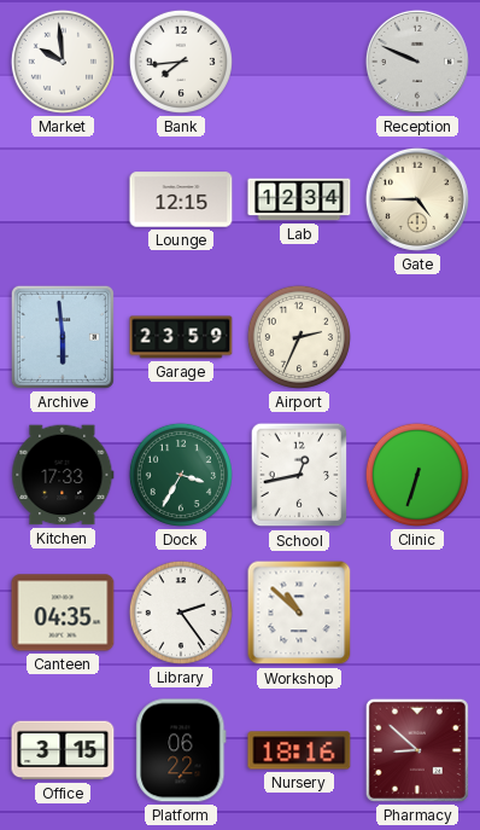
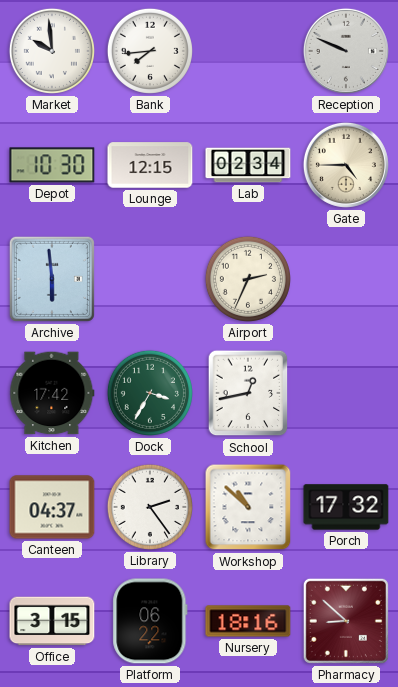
Depot: none -> 10:30 (52, 165)
Lab: 12:34 -> 02:34 (248, 165)
Garage: 23:59 -> none (181, 337)
Kitchen: 17:33 -> 17:42 (52, 393)
Clinic: 6:33 -> none (417, 475)
Canteen: 04:35 -> 04:37 (52, 507)
Porch: none -> 17:32 (346, 507)
